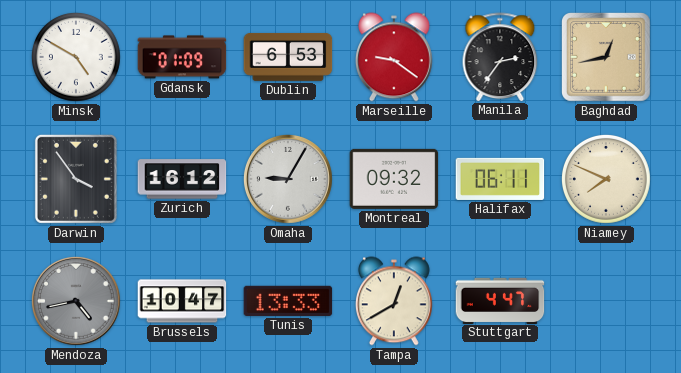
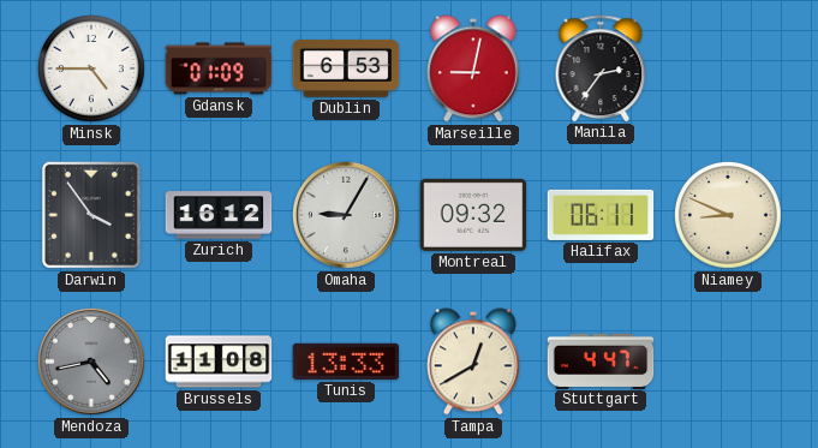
Minsk: 4:50 -> 4:45 (91, 68)
Marseille: 9:21 -> 9:02 (473, 68)
Baghdad: 12:43 -> none (607, 58)
Niamey: 7:49 -> 8:49 (728, 215)
Brussels: 10:47 -> 11:08 (219, 362)
